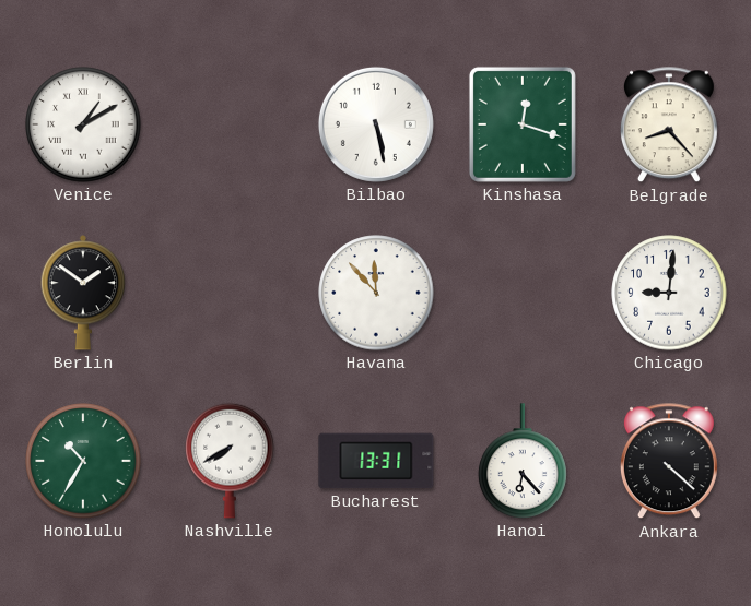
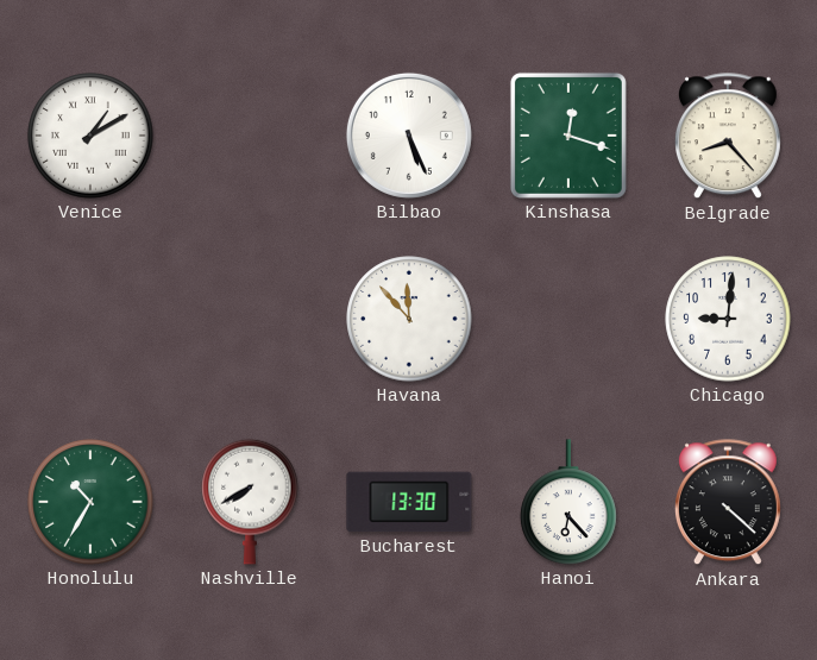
Bilbao: 5:28 -> 5:26 (409, 136)
Berlin: 1:51 -> none (82, 293)
Bucharest: 13:31 -> 13:30 (409, 502)
